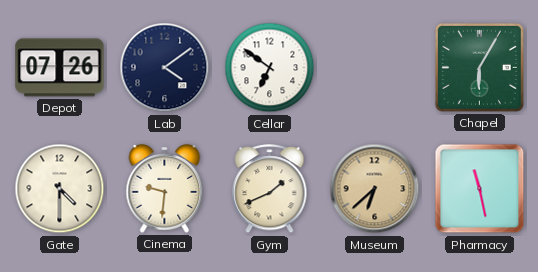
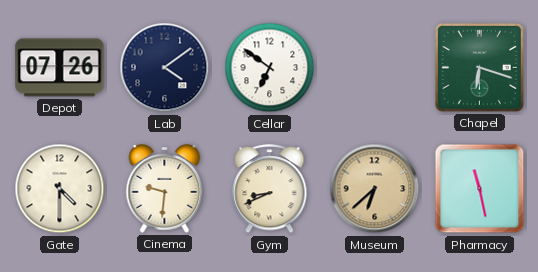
Chapel: 6:05 -> 6:18 (479, 67)
Gym: 1:41 -> 8:41 (270, 189)
